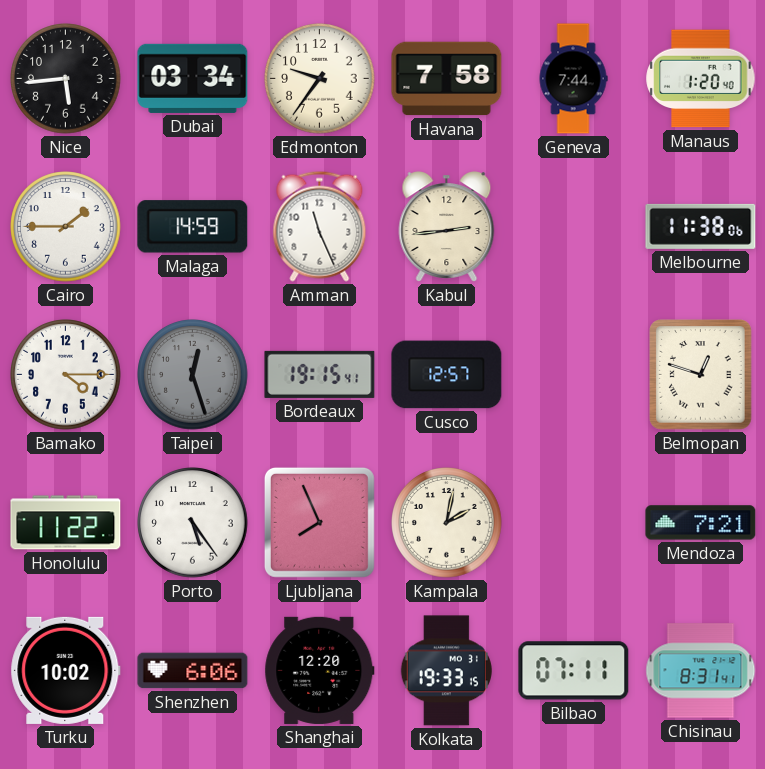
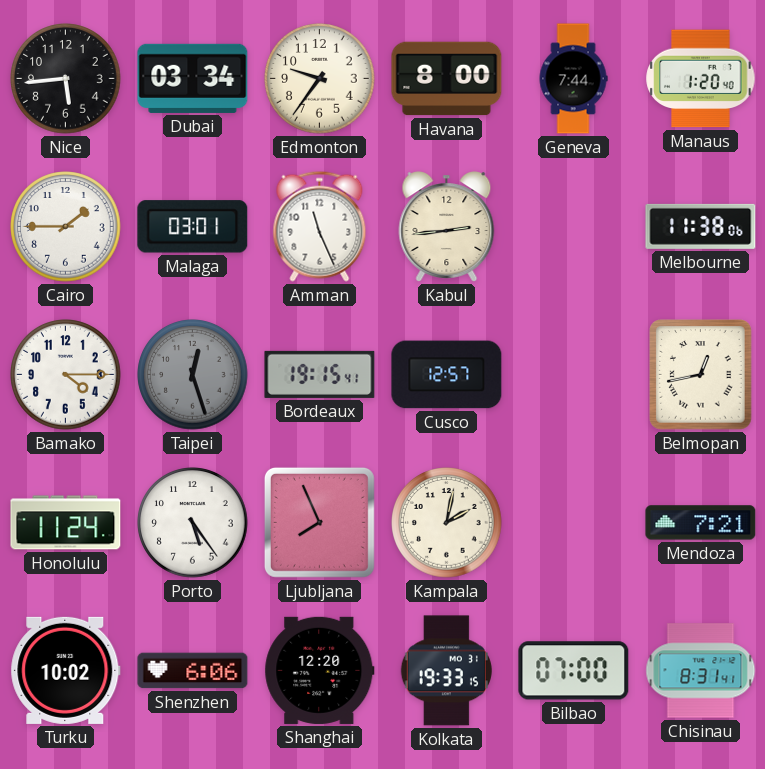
Havana: 7:58 -> 8:00 (447, 79)
Malaga: 14:59 -> 03:01 (193, 227)
Belmopan: 12:48 -> 12:43 (701, 375)
Honolulu: 11:22 -> 11:24 (66, 523)
Bilbao: 07:11 -> 07:00 (574, 671)
